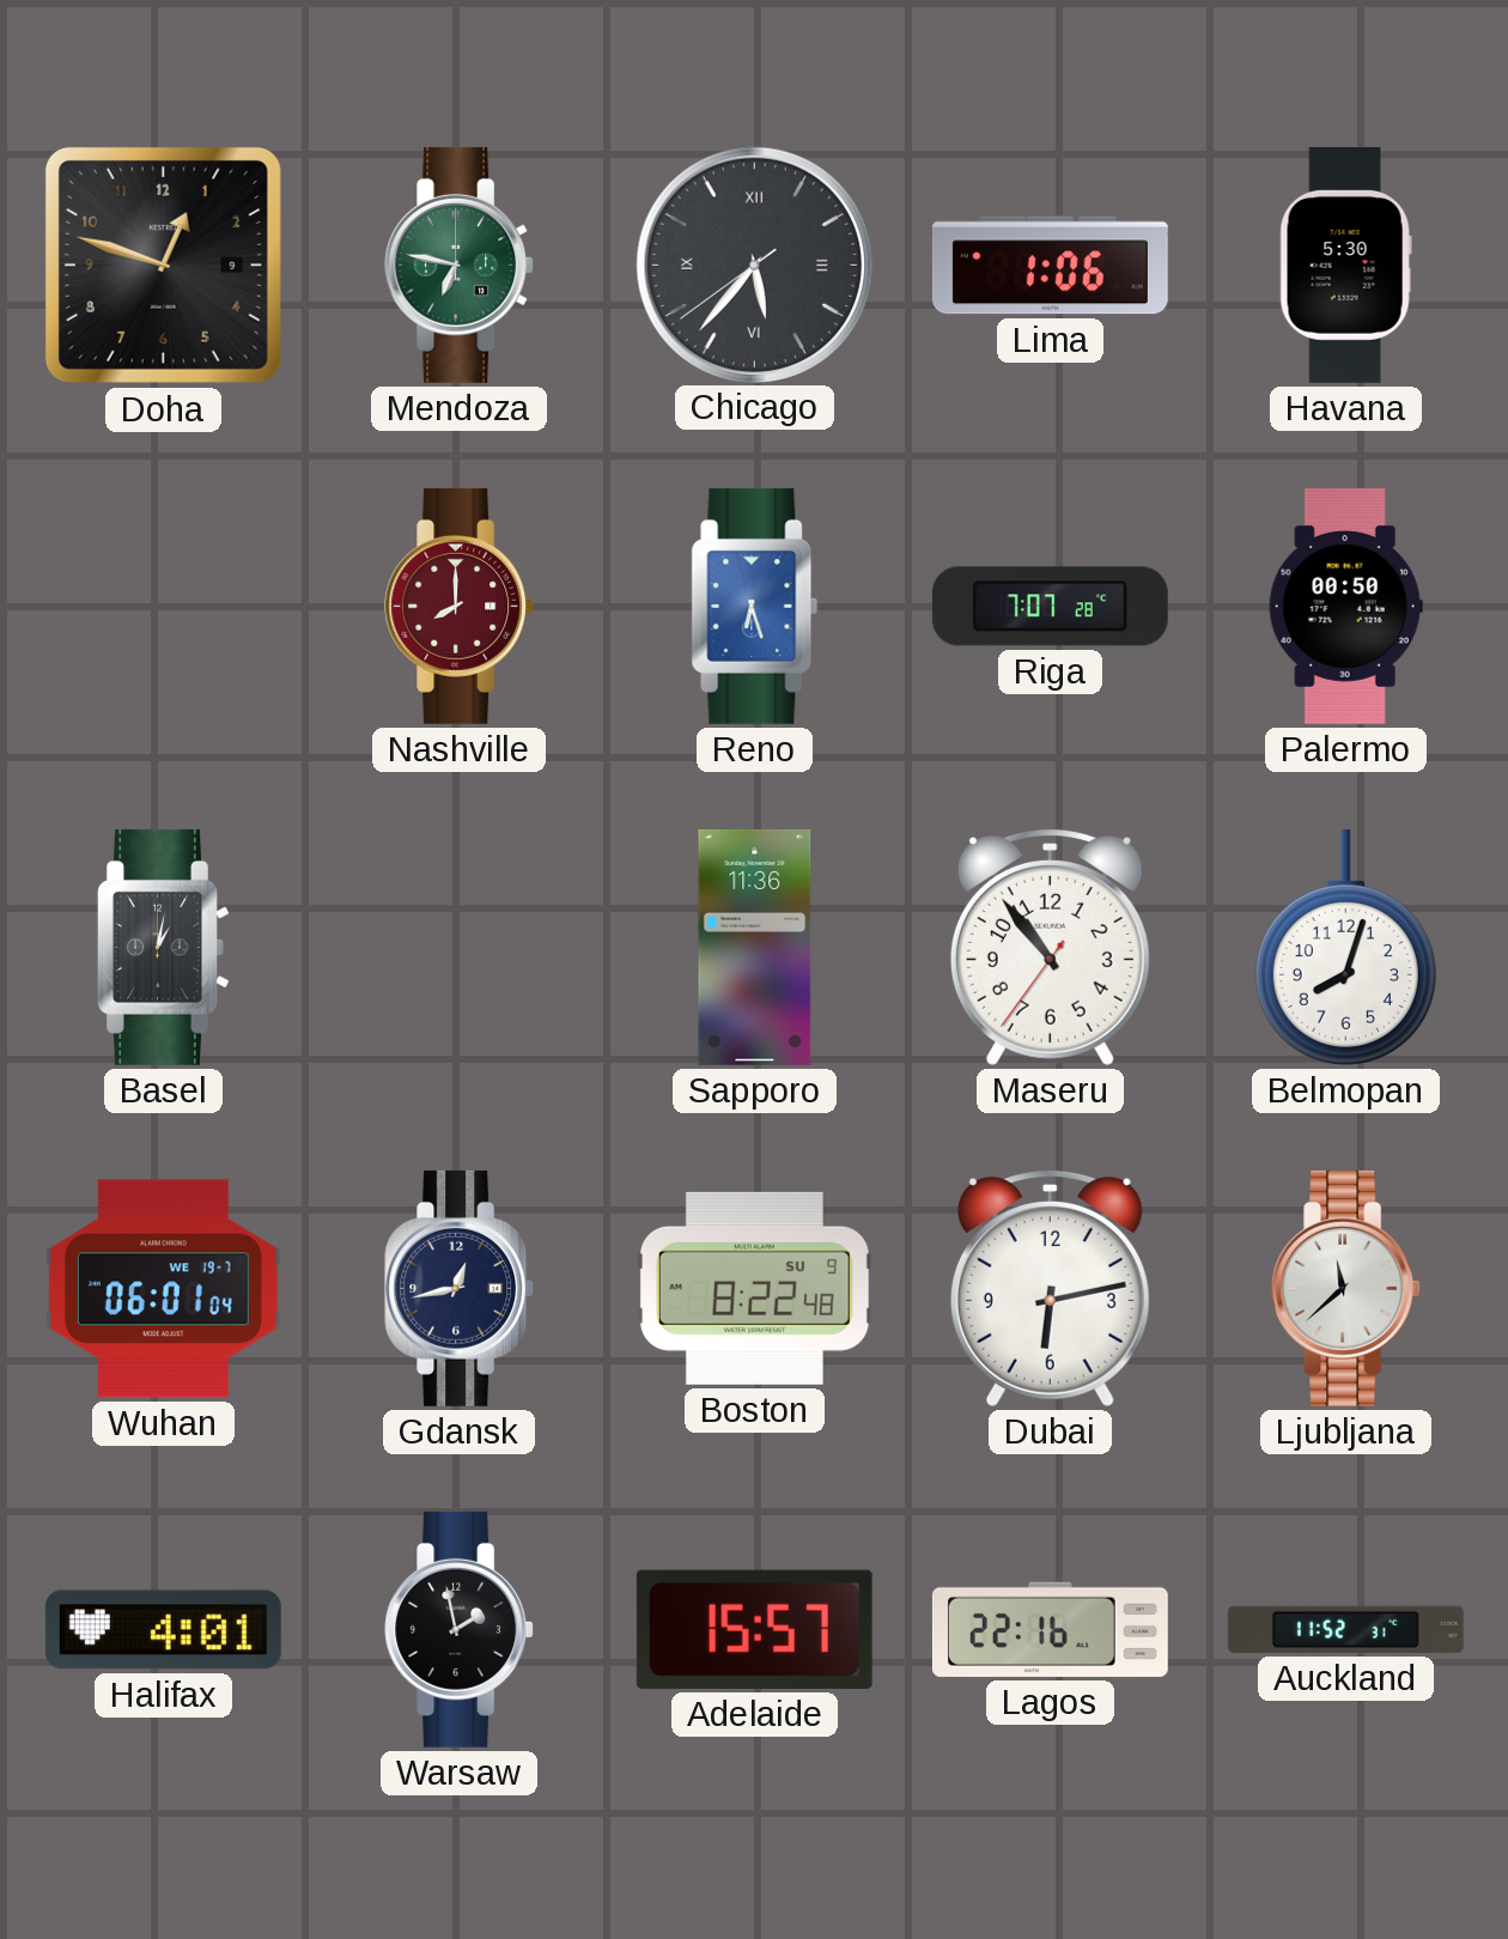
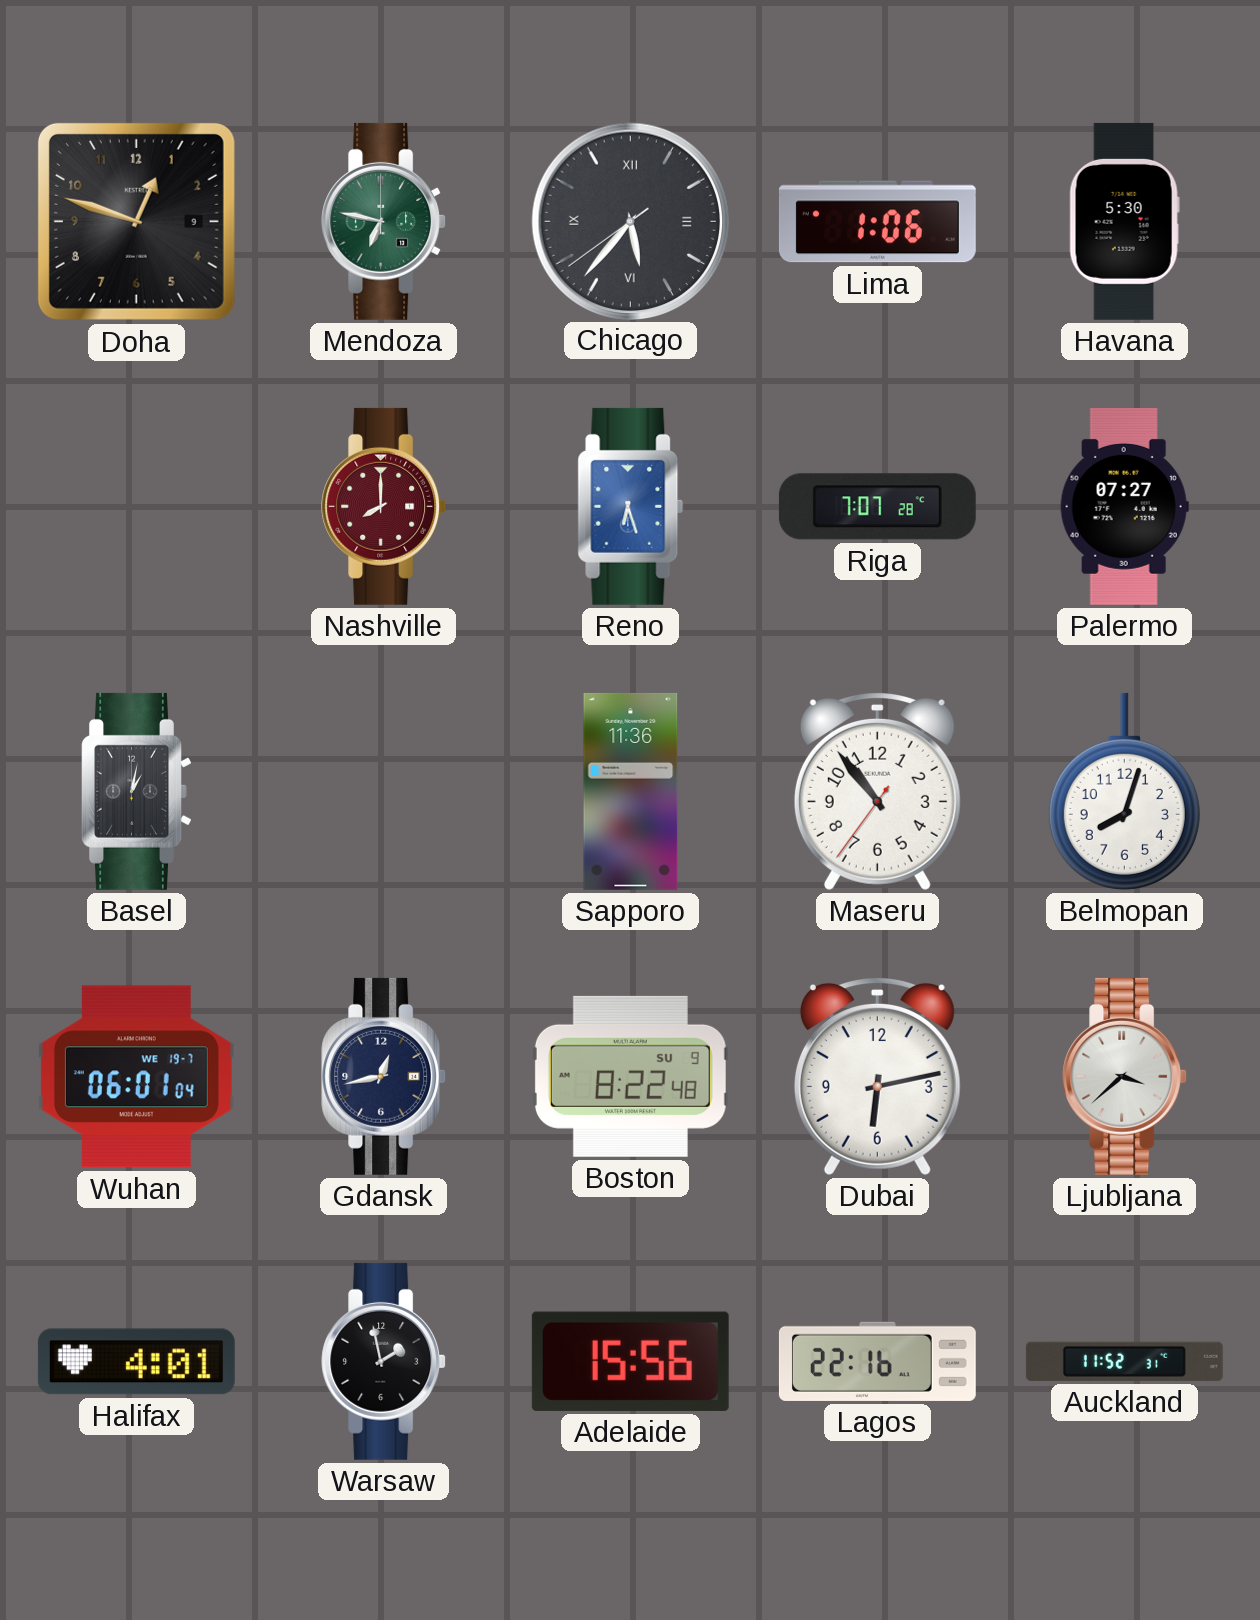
Palermo: 00:50 -> 07:27 (1124, 506)
Ljubljana: 11:38 -> 3:38 (1125, 1076)
Adelaide: 15:57 -> 15:56 (630, 1361)
